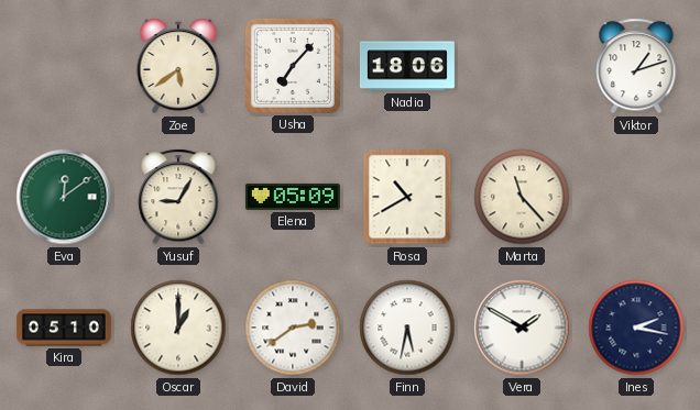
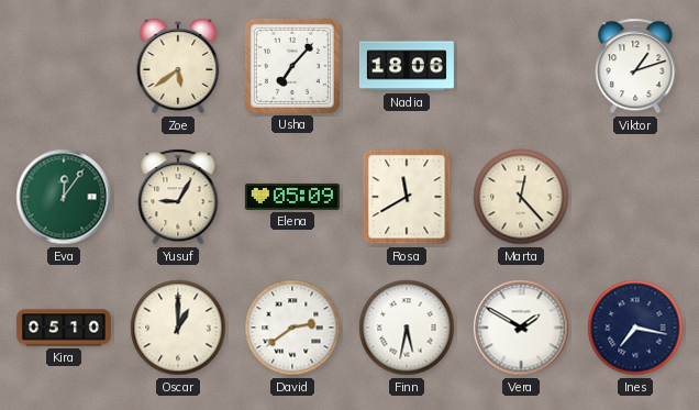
Eva: 12:09 -> 12:06 (64, 197)
Rosa: 10:40 -> 11:40 (407, 197)
Marta: 11:23 -> 12:23 (521, 197)
Ines: 2:17 -> 7:17 (635, 328)
